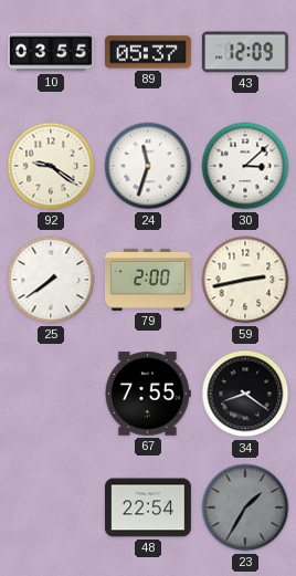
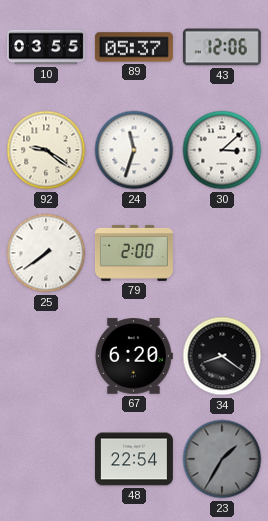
43: 12:09 -> 12:06 (222, 47)
59: 2:43 -> none (245, 280)
67: 7:55 -> 6:20 (134, 356)
